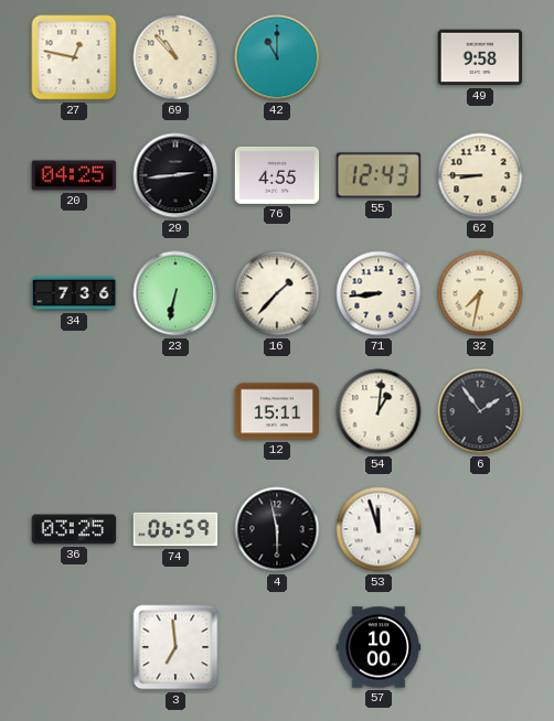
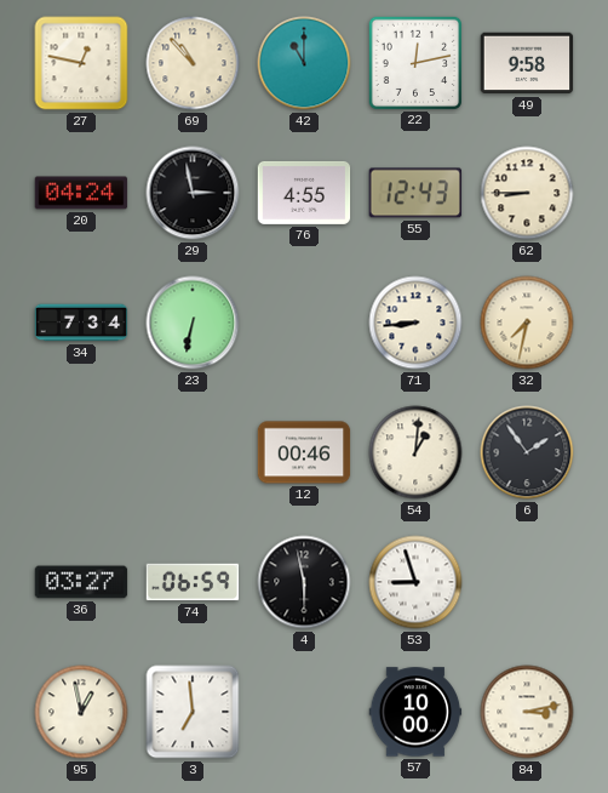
22: none -> 12:13 (414, 62)
20: 04:25 -> 04:24 (81, 193)
29: 2:44 -> 2:58 (193, 193)
34: 7:36 -> 7:34 (81, 323)
16: 1:37 -> none (277, 293)
12: 15:11 -> 00:46 (304, 452)
36: 03:25 -> 03:27 (81, 582)
53: 11:57 -> 8:57 (415, 582)
95: none -> 12:58 (81, 712)
84: none -> 3:13 (527, 712)
